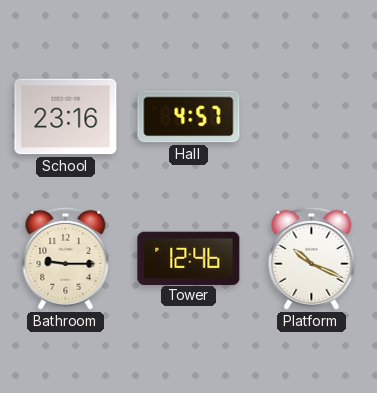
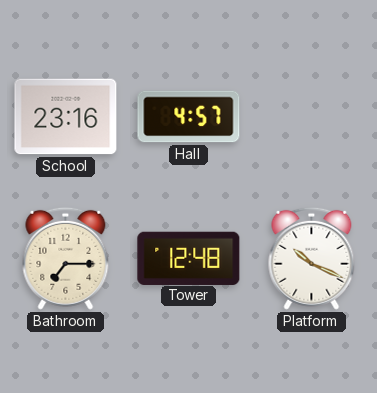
Bathroom: 9:15 -> 7:15 (66, 258)
Tower: 12:46 -> 12:48 (189, 258)
